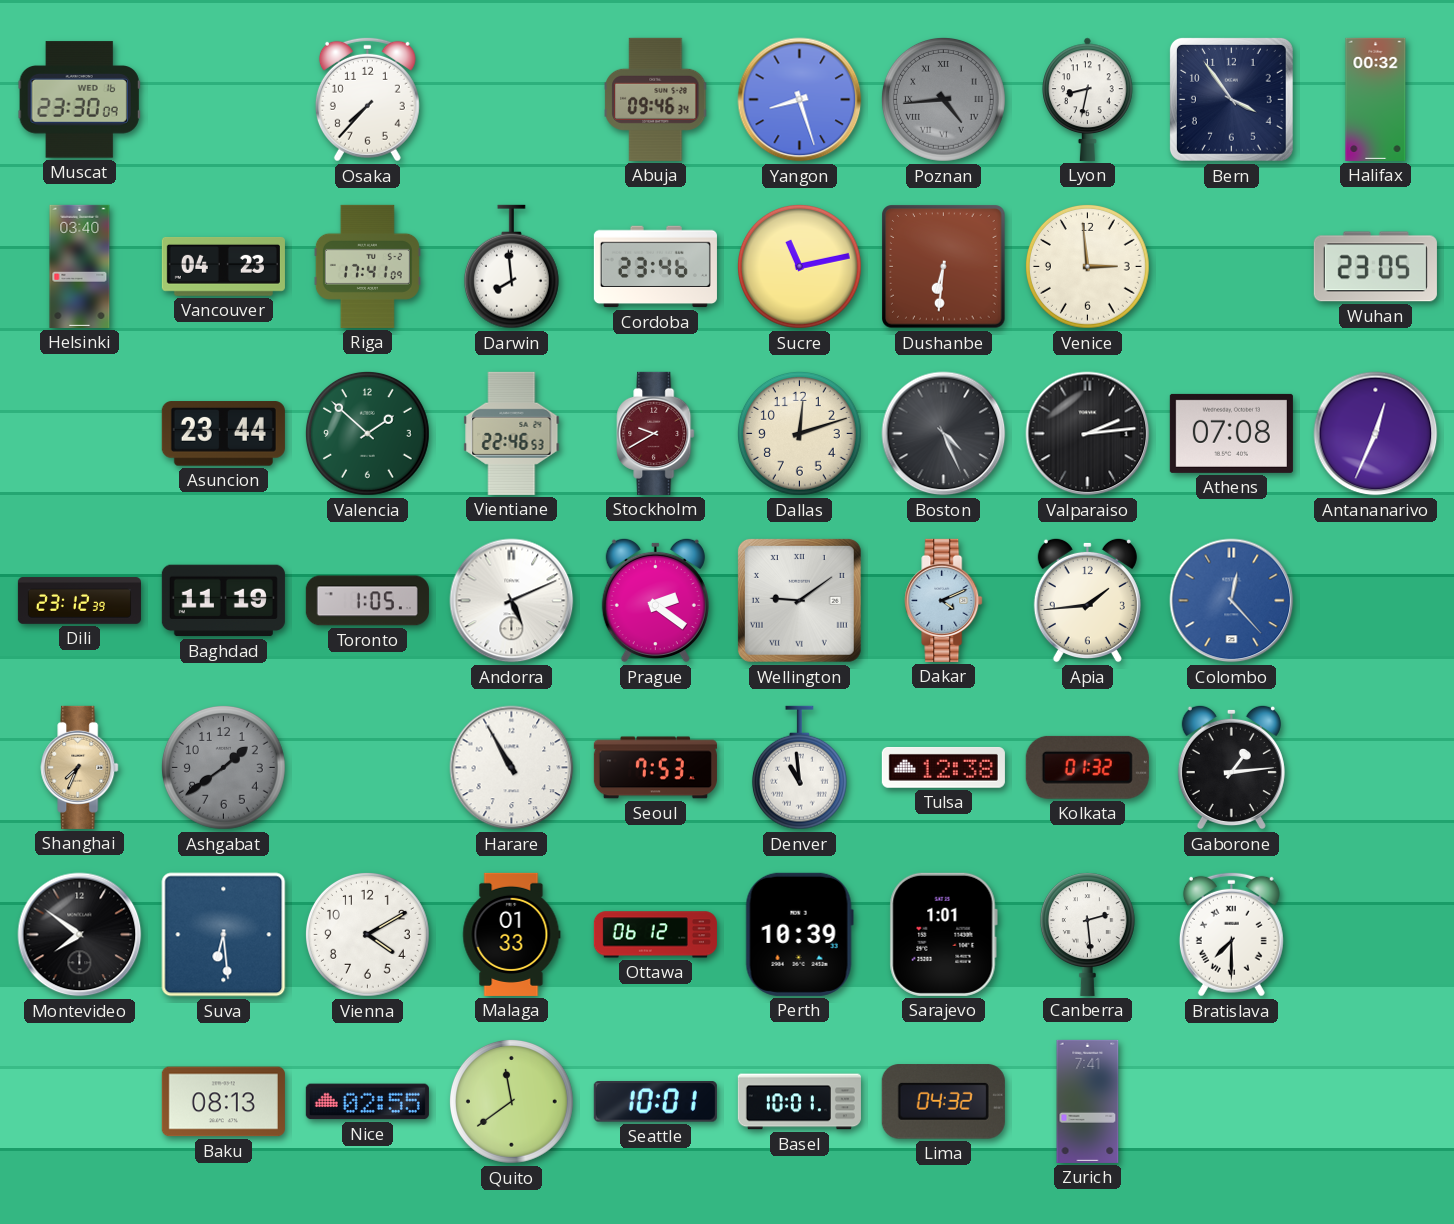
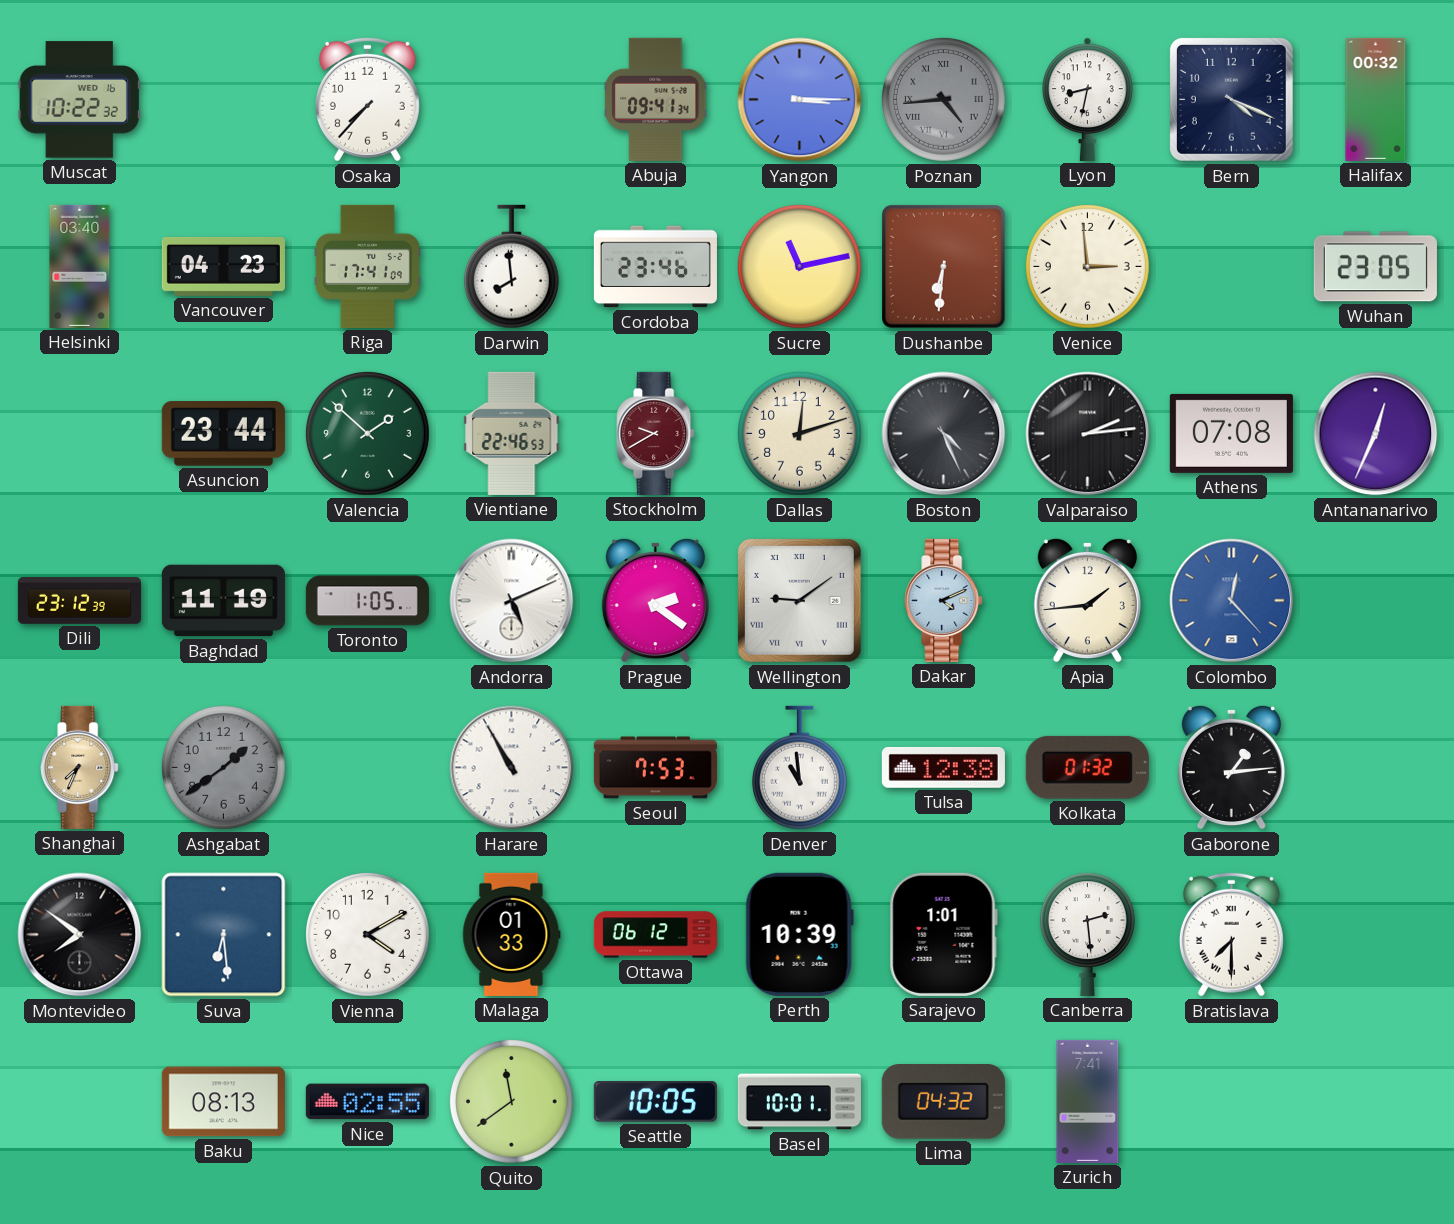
Muscat: 23:30 -> 10:22 (79, 100)
Abuja: 09:46 -> 09:41 (656, 99)
Yangon: 8:27 -> 3:15 (800, 100)
Bern: 3:54 -> 4:19 (1231, 99)
Seattle: 10:01 -> 10:05 (655, 1102)
